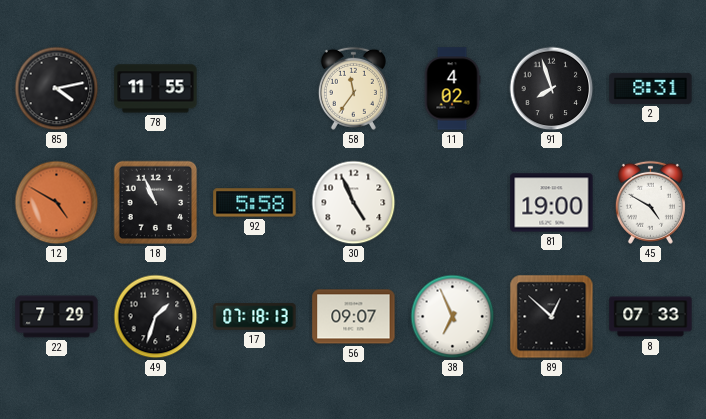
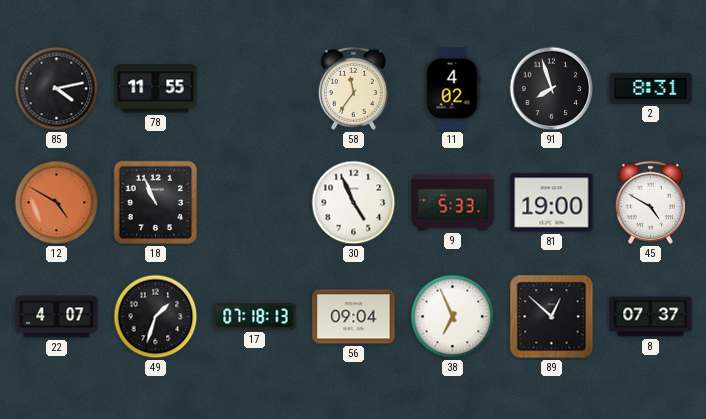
92: 5:58 -> none (255, 203)
9: none -> 5:33 (453, 203)
22: 7:29 -> 4:07 (57, 317)
56: 09:07 -> 09:04 (354, 317)
8: 07:33 -> 07:37 (651, 317)
